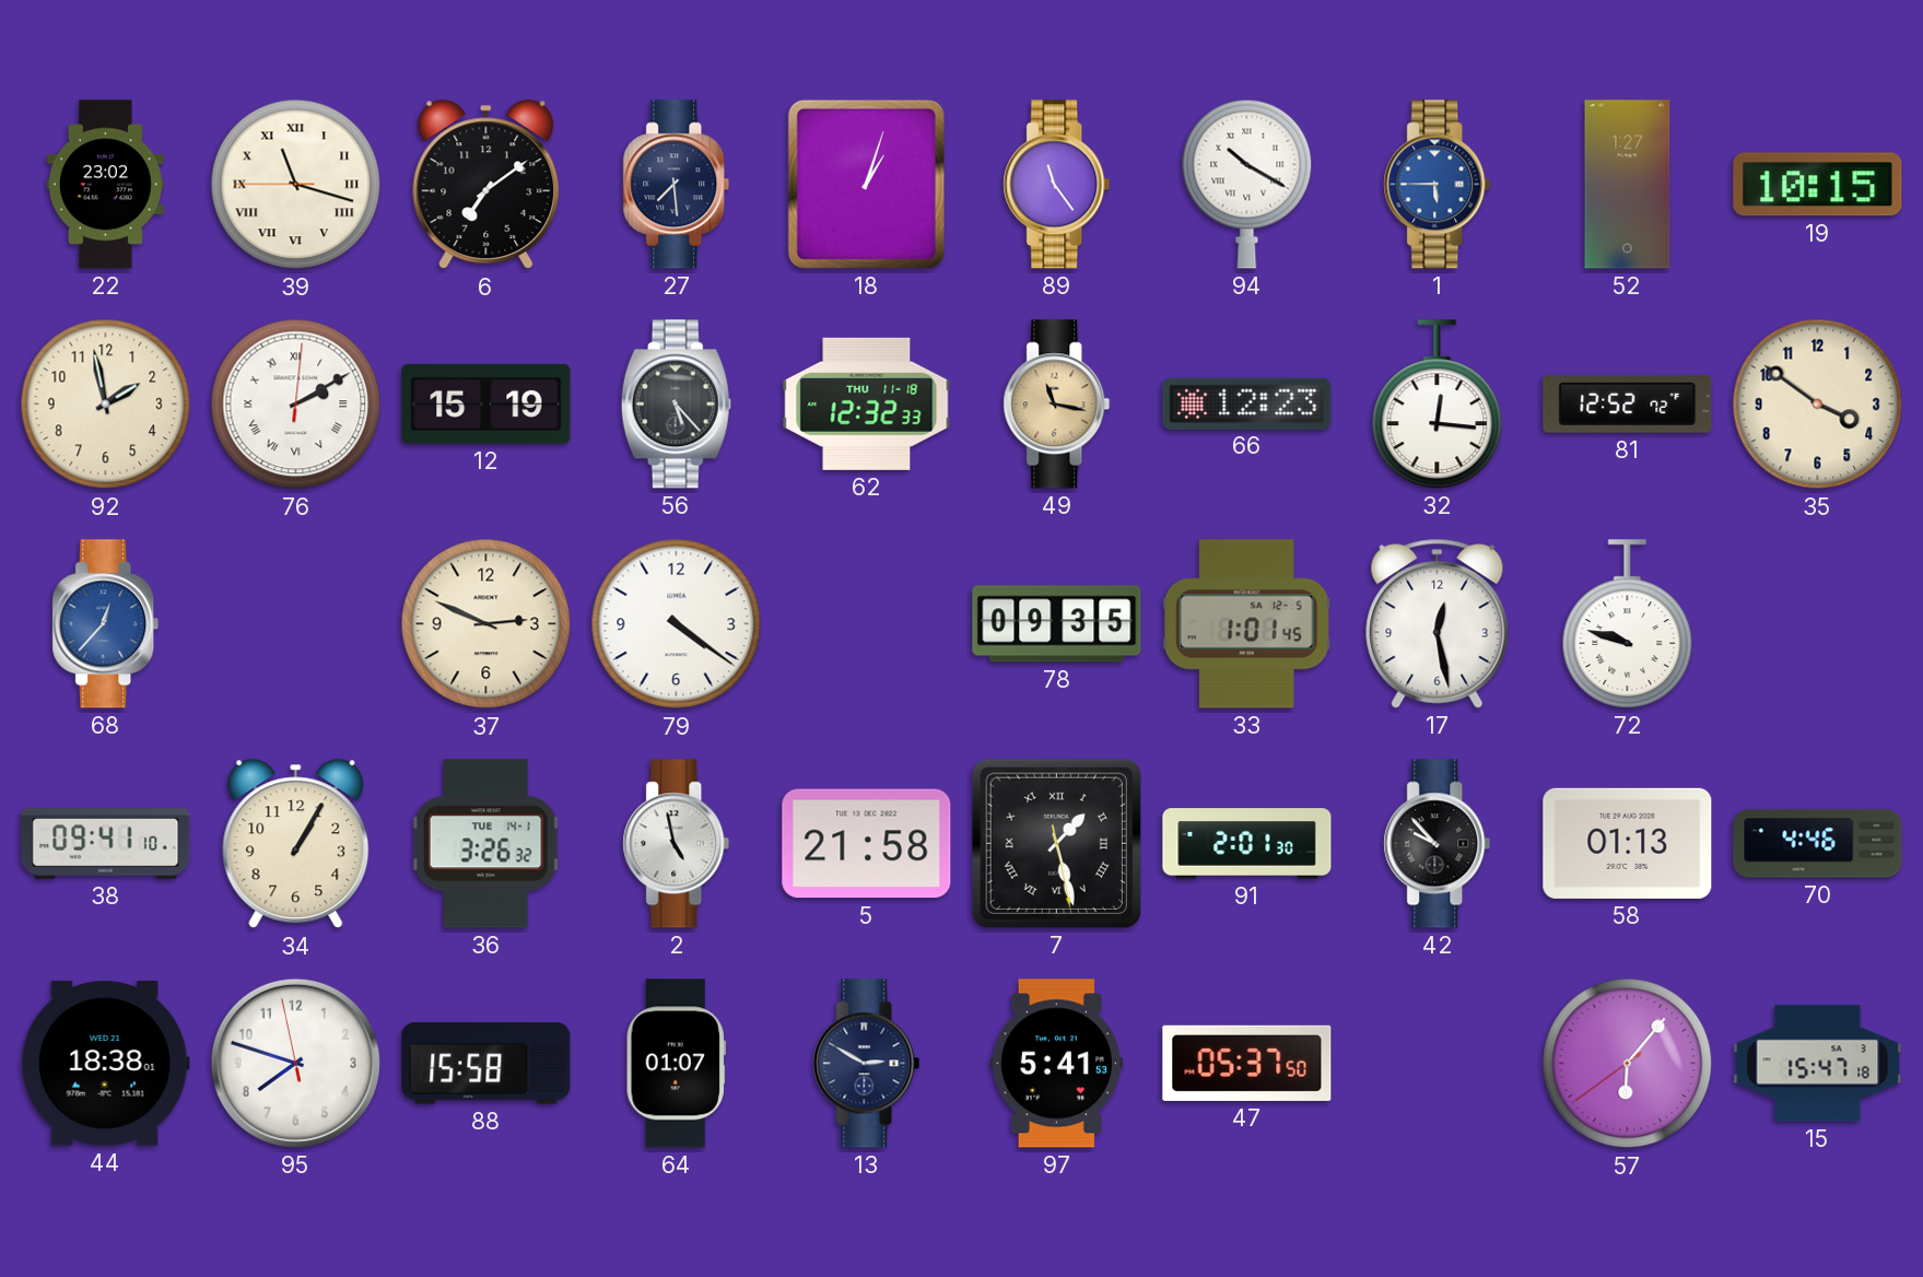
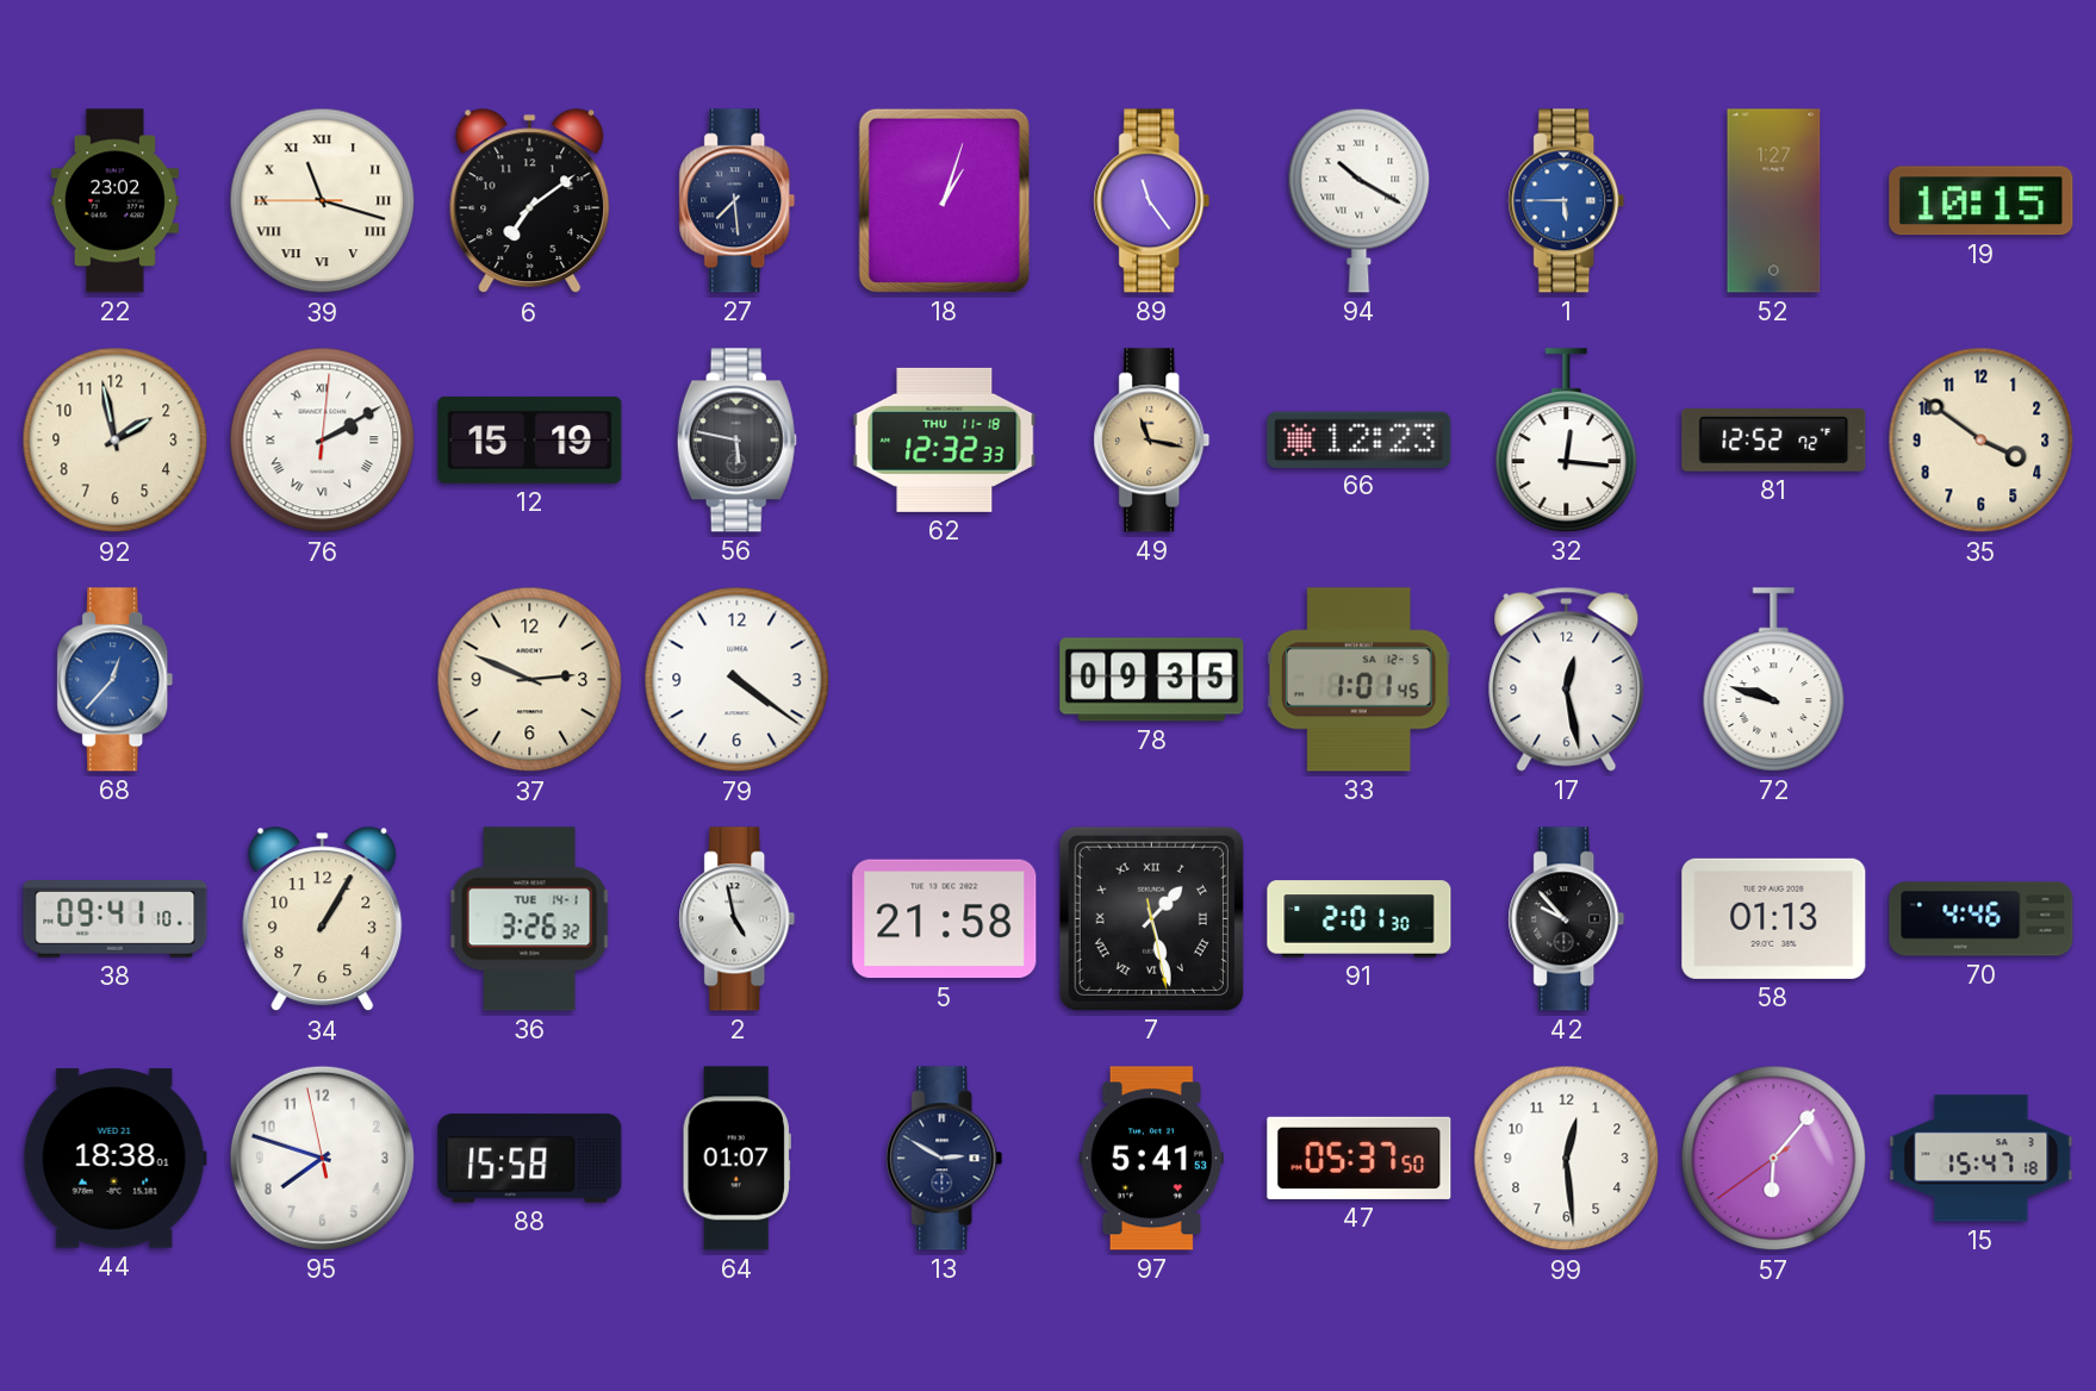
56: 5:23 -> 5:47 (736, 441)
99: none -> 12:29 (1567, 1159)
